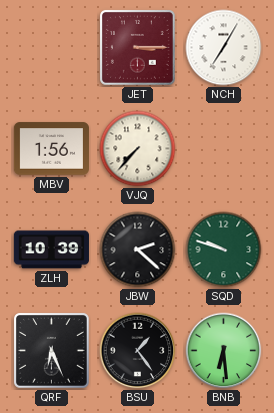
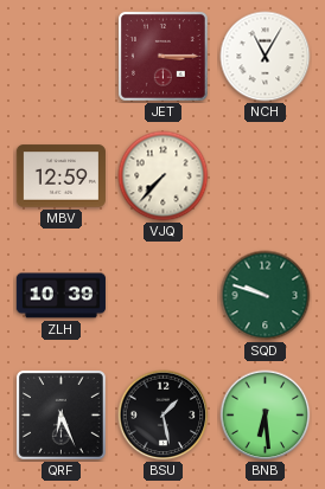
NCH: 7:05 -> 11:05 (266, 57)
MBV: 1:56 -> 12:59 (60, 176)
JBW: 2:22 -> none (138, 250)
BSU: 1:24 -> 1:28 (164, 416)
